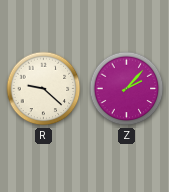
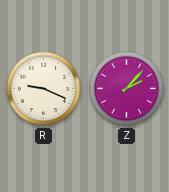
R: 9:22 -> 9:19 (44, 89)
